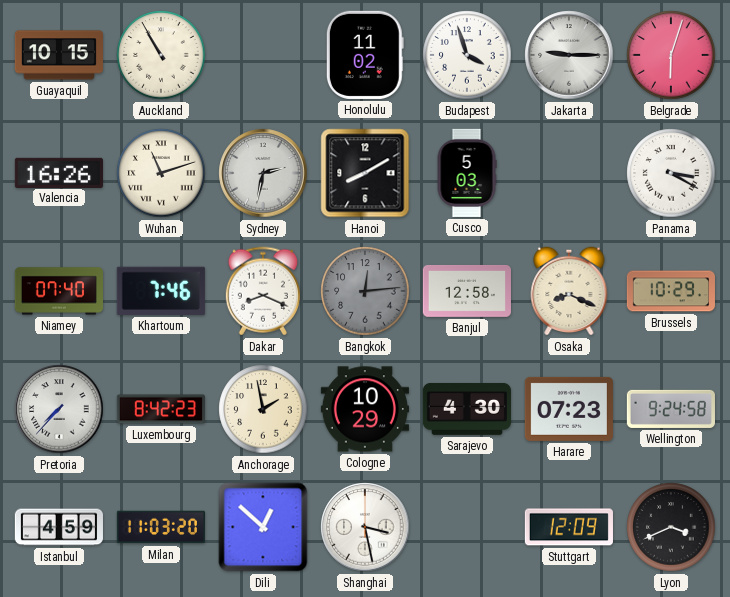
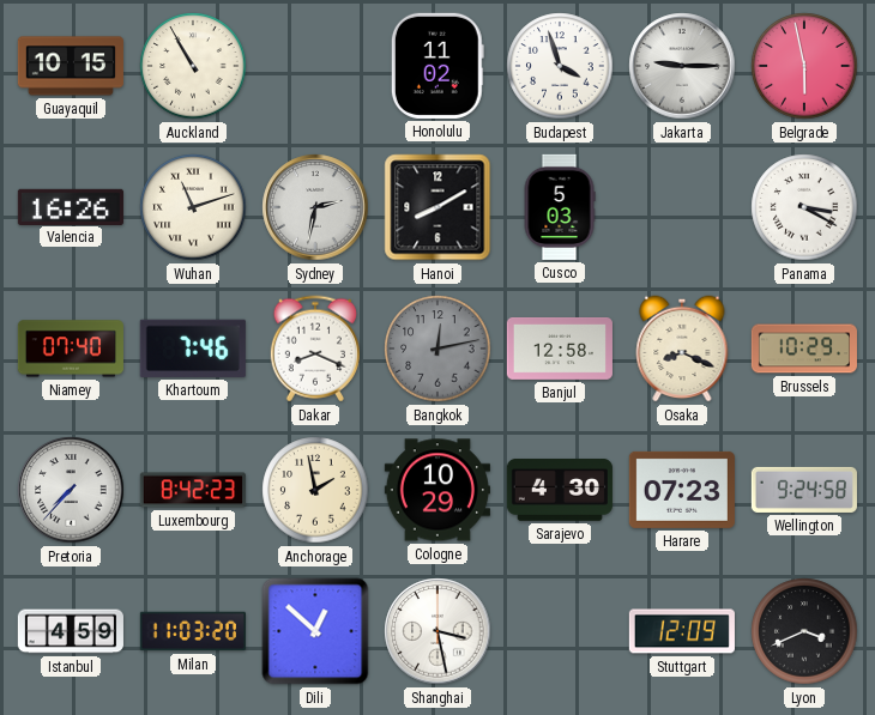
Belgrade: 6:03 -> 5:58 (804, 66)
Bangkok: 12:14 -> 12:13 (437, 349)
